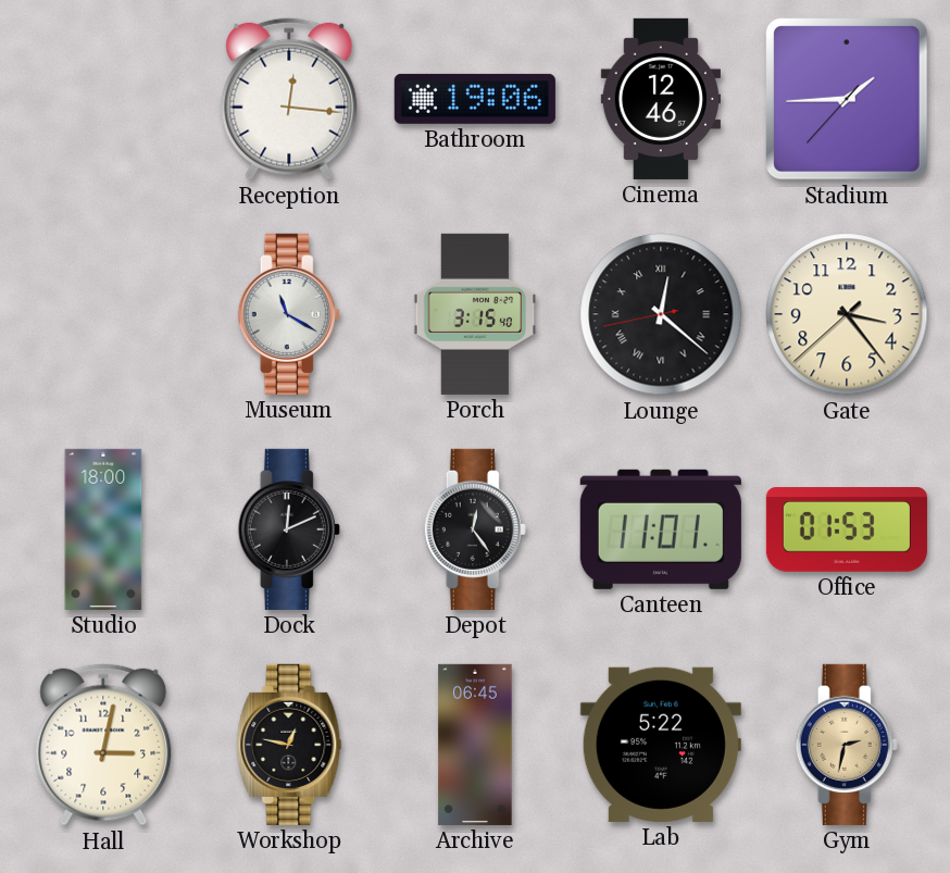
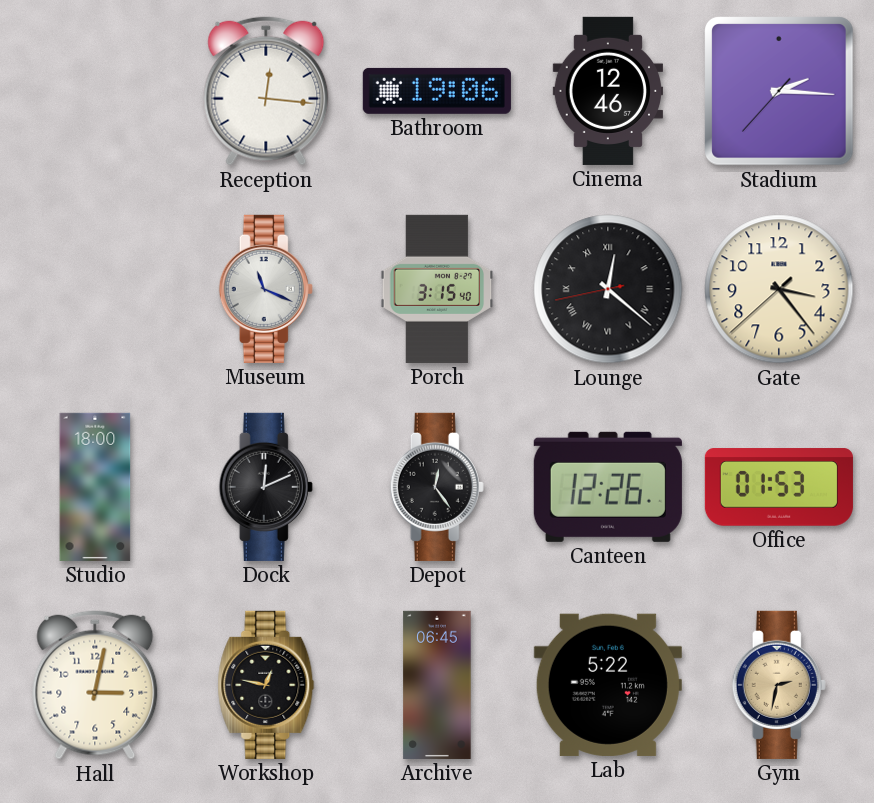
Stadium: 1:44 -> 2:15 (780, 92)
Museum: 11:20 -> 11:19 (266, 289)
Canteen: 11:01 -> 12:26 (608, 487)
